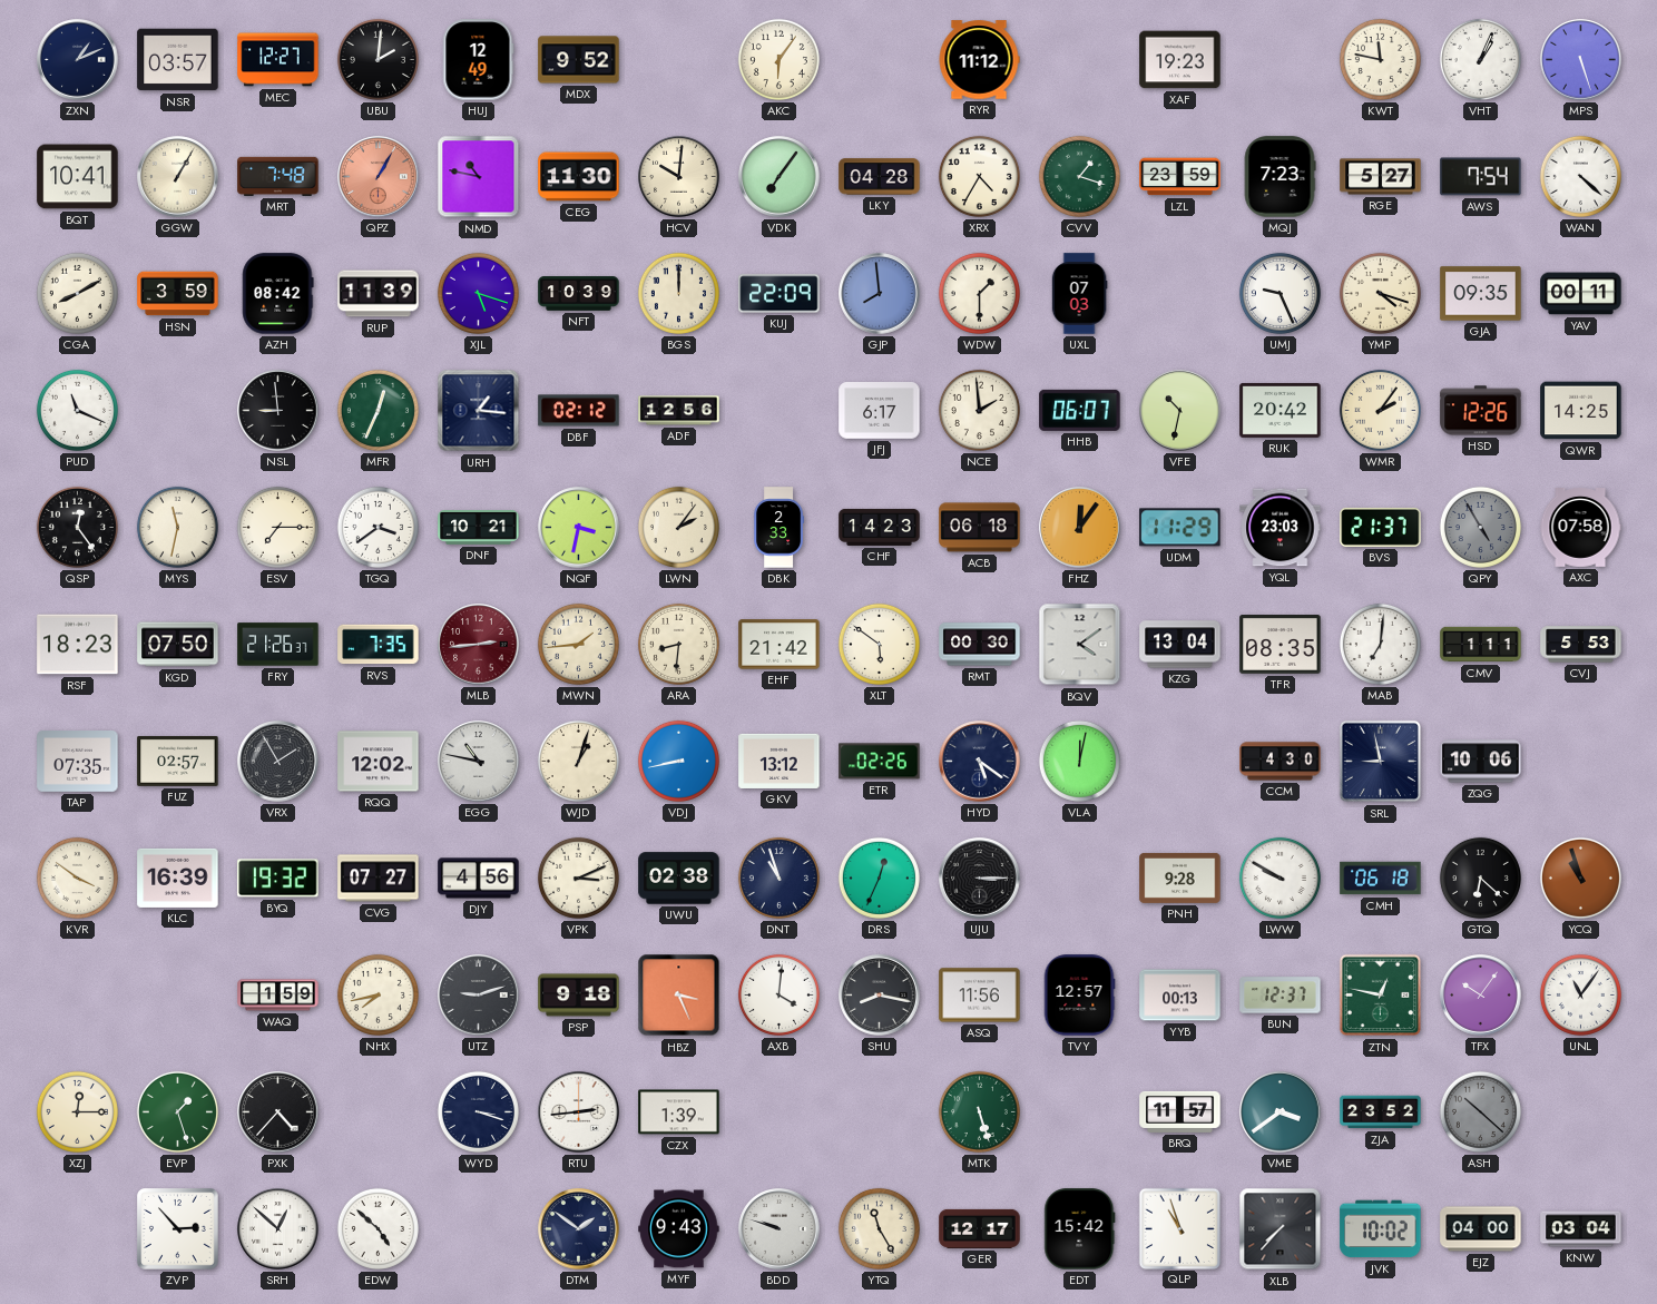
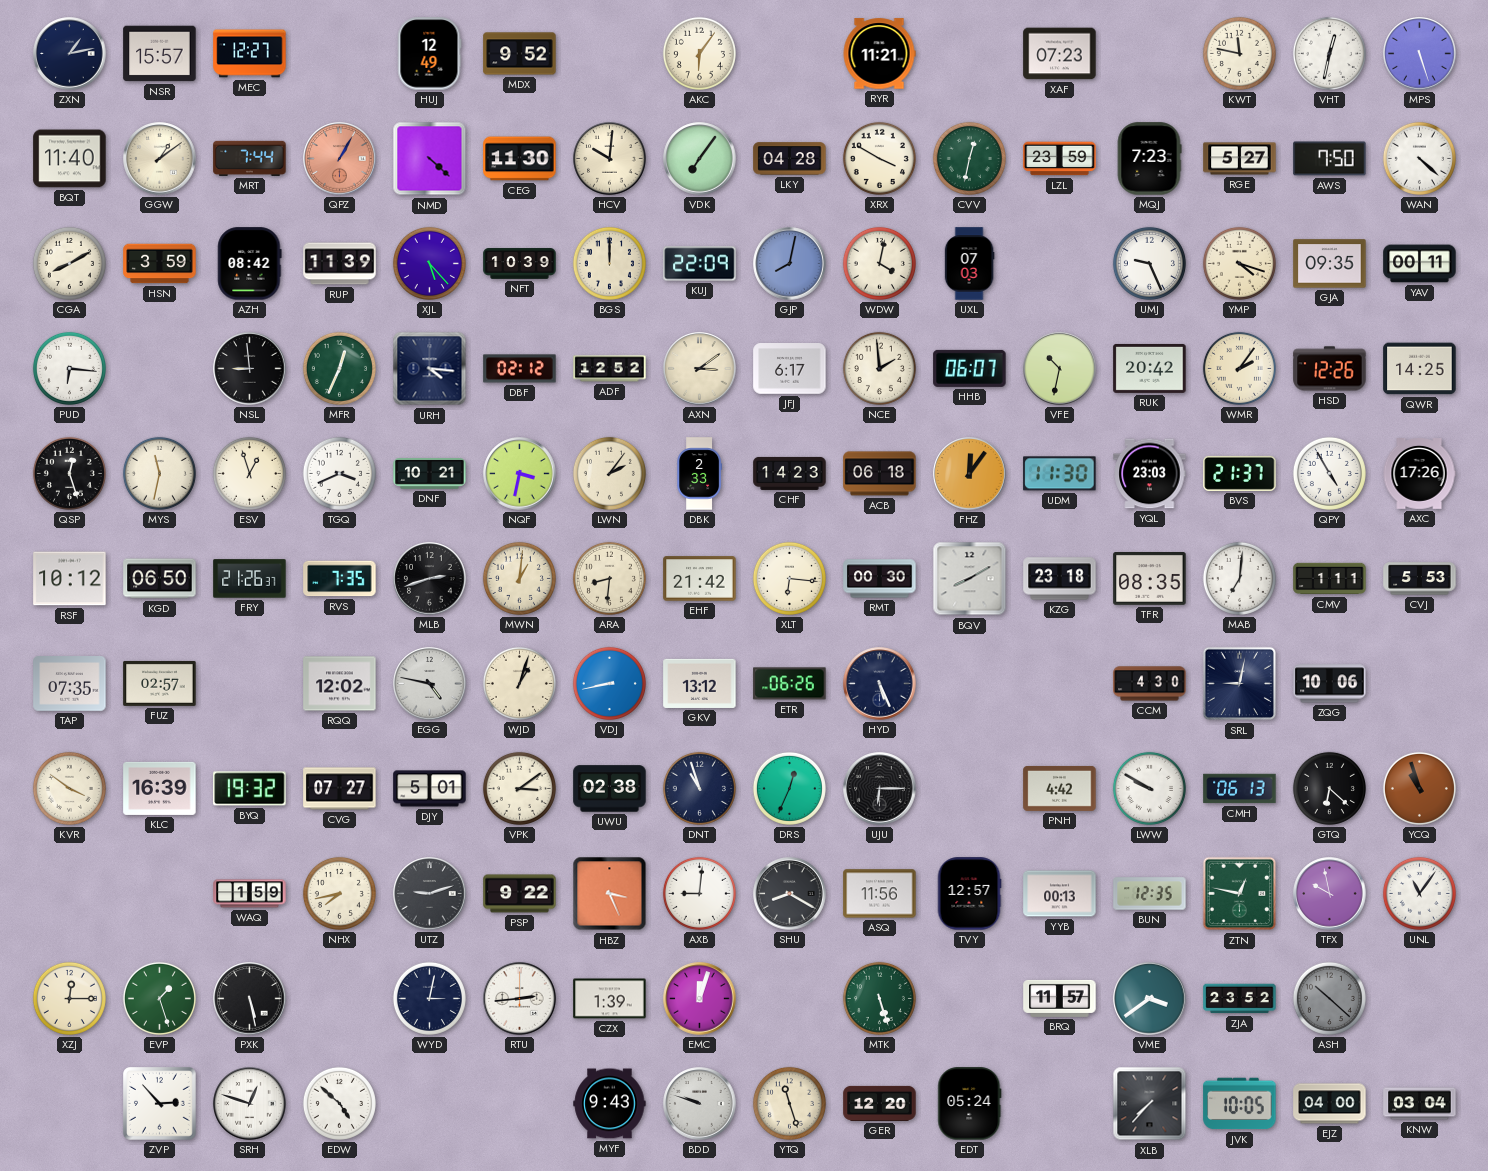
ZXN: 1:11 -> 1:13 (70, 54)
NSR: 03:57 -> 15:57 (160, 54)
UBU: 2:01 -> none (378, 59)
RYR: 11:12 -> 11:21 (879, 54)
XAF: 19:23 -> 07:23 (1060, 54)
VHT: 1:04 -> 12:32 (1329, 53)
BQT: 10:41 -> 11:40 (70, 159)
GGW: 1:05 -> 1:09 (160, 159)
MRT: 7:48 -> 7:44 (250, 158)
NMD: 10:47 -> 4:22 (430, 159)
XRX: 4:35 -> 3:50 (879, 158)
CVV: 1:18 -> 12:32 (969, 158)
AWS: 7:54 -> 7:50 (1330, 159)
XJL: 5:18 -> 5:23 (429, 263)
GJP: 7:59 -> 8:02 (790, 264)
WDW: 1:30 -> 4:02 (879, 263)
PUD: 11:19 -> 6:16 (69, 368)
URH: 1:16 -> 4:16 (430, 369)
ADF: 12:56 -> 12:52 (610, 369)
AXN: none -> 3:09 (700, 369)
QSP: 12:24 -> 12:27 (69, 473)
ESV: 7:15 -> 12:57 (249, 473)
TGQ: 3:39 -> 3:41 (339, 473)
UDM: 11:29 -> 11:30 (1060, 474)
QPY dial: grey -> white (1329, 473)
AXC: 07:58 -> 17:26 (1419, 474)
RSF: 18:23 -> 10:12 (70, 579)
KGD: 07:50 -> 06:50 (160, 579)
MLB: 2:44 -> 2:42 (430, 579)
MLB dial: burgundy -> black (430, 579)
MWN: 1:44 -> 1:01 (519, 578)
XLT: 5:51 -> 6:16 (789, 578)
BQV: 4:09 -> 8:10 (970, 579)
KZG: 13:04 -> 23:18 (1060, 579)
VRX: 1:55 -> none (278, 762)
EGG: 10:47 -> 4:47 (430, 684)
ETR: 02:26 -> 06:26 (790, 684)
HYD: 5:21 -> 5:26 (880, 684)
VLA: 12:02 -> none (1079, 761)
SRL: 8:58 -> 9:02 (1240, 684)
DJY: 4:56 -> 5:01 (430, 789)
VPK: 3:11 -> 3:09 (519, 788)
UJU: 3:15 -> 6:15 (880, 789)
PNH: 9:28 -> 4:42 (1060, 788)
CMH: 06:18 -> 06:13 (1240, 789)
PSP: 9:18 -> 9:22 (520, 894)
AXB: 4:01 -> 9:01 (699, 893)
SHU: 8:17 -> 8:20 (790, 894)
BUN: 12:37 -> 12:35 (1150, 894)
TFX: 10:06 -> 9:58 (1330, 894)
PXK: 4:37 -> 5:28 (250, 999)
WYD: 3:18 -> 3:02 (429, 998)
EMC: none -> 12:03 (700, 999)
SRH: 12:52 -> 12:48 (250, 1104)
DTM: 1:51 -> none (579, 1229)
YTQ: 11:25 -> 11:27 (789, 1103)
GER: 12:17 -> 12:20 (880, 1103)
EDT: 15:42 -> 05:24 (970, 1104)
QLP: 10:57 -> none (1179, 1228)
JVK: 10:02 -> 10:05 (1240, 1104)
